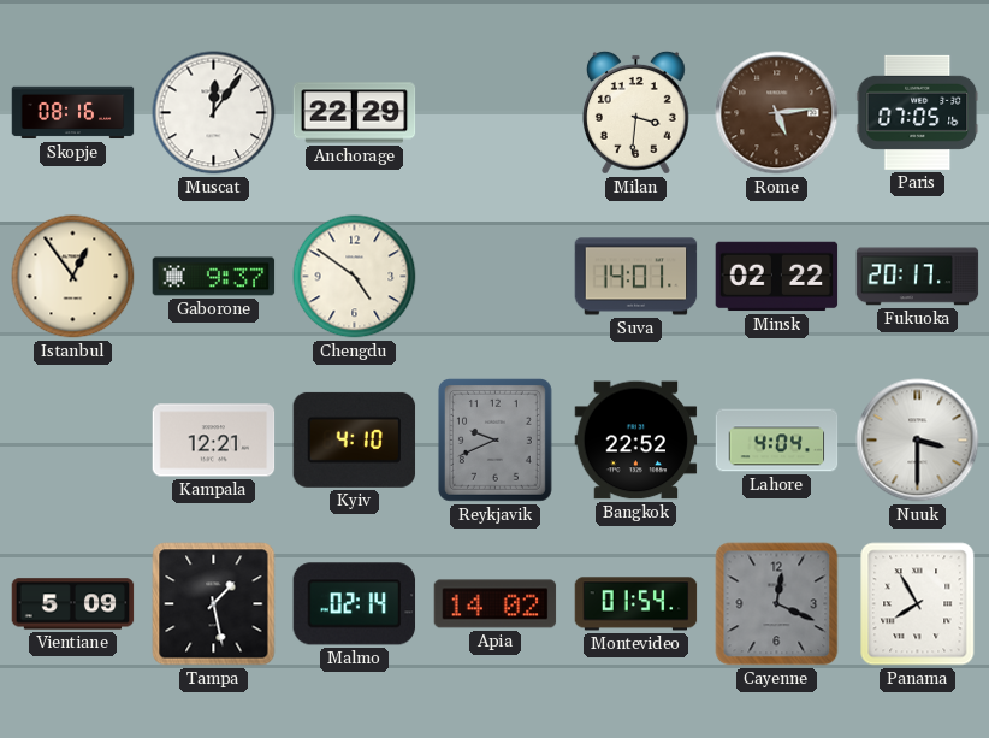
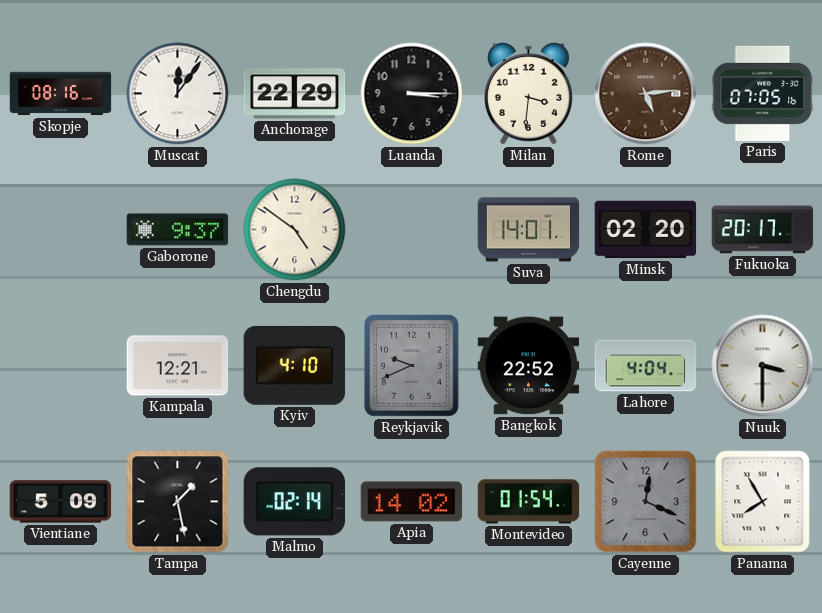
Luanda: none -> 3:15 (412, 94)
Istanbul: 12:54 -> none (73, 277)
Minsk: 02:22 -> 02:20 (646, 230)
